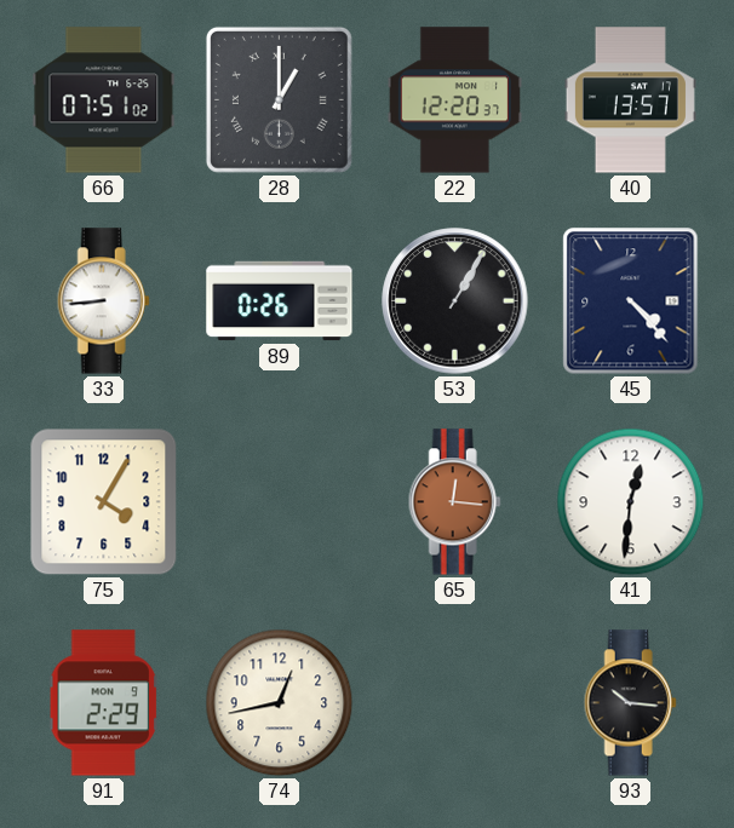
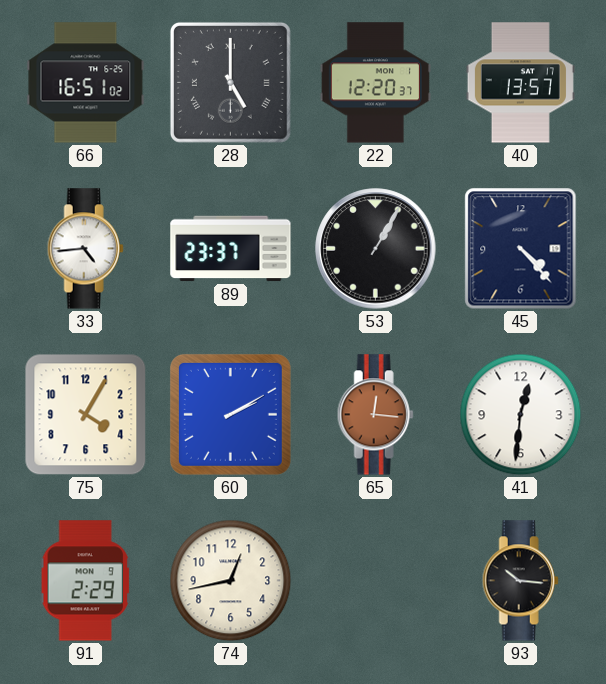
66: 07:51 -> 16:51 (86, 83)
28: 1:00 -> 5:00 (230, 82)
33: 8:44 -> 4:44 (85, 249)
89: 0:26 -> 23:37 (231, 249)
60: none -> 2:10 (230, 414)
